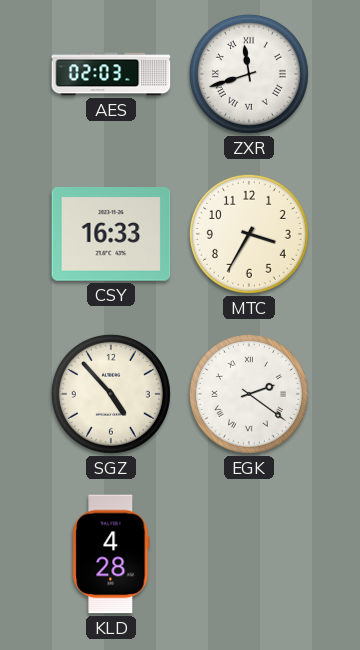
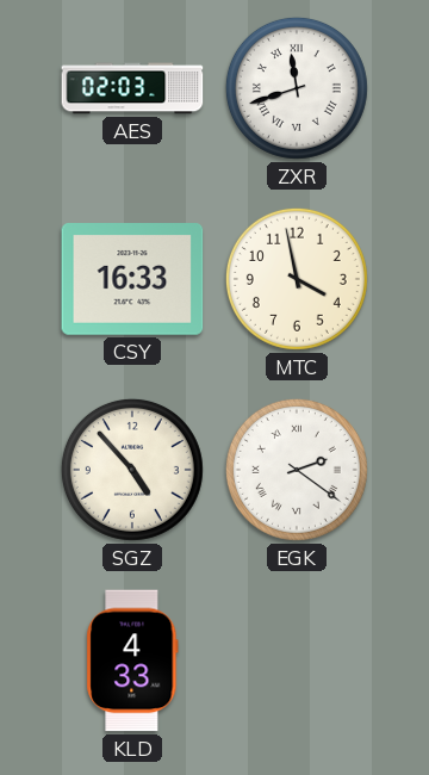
MTC: 3:35 -> 3:58 (297, 279)
KLD: 4:28 -> 4:33 (132, 661)
